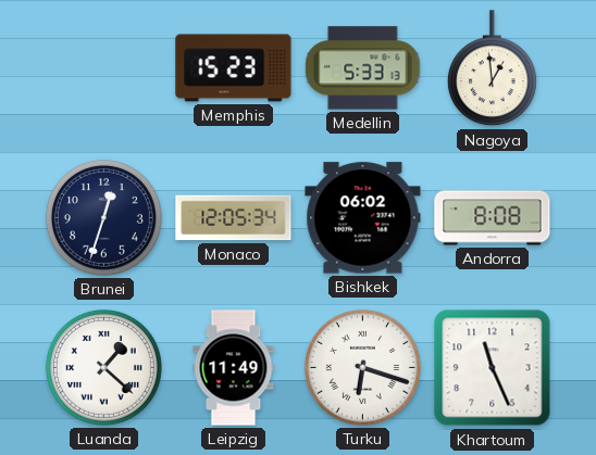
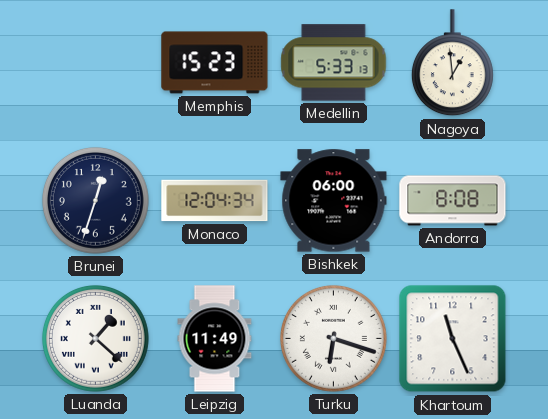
Monaco: 12:05 -> 12:04 (215, 201)
Bishkek: 06:02 -> 06:00 (334, 201)
